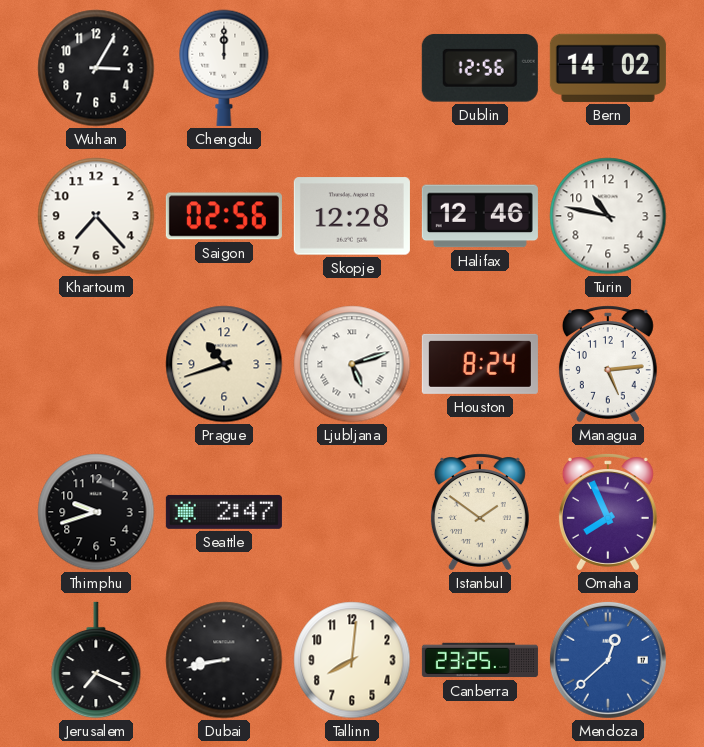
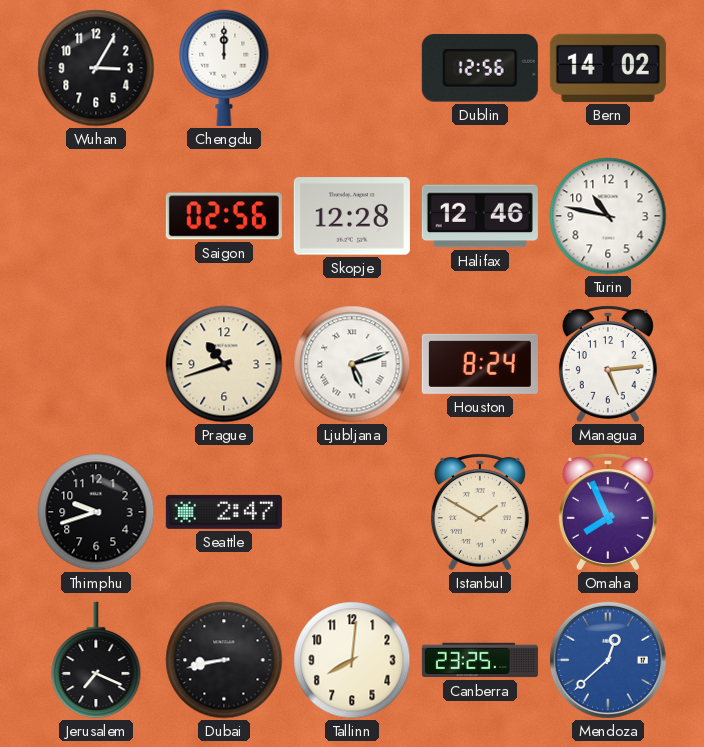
Khartoum: 7:23 -> none (96, 216)
Istanbul: 1:51 -> 1:50 (480, 512)
